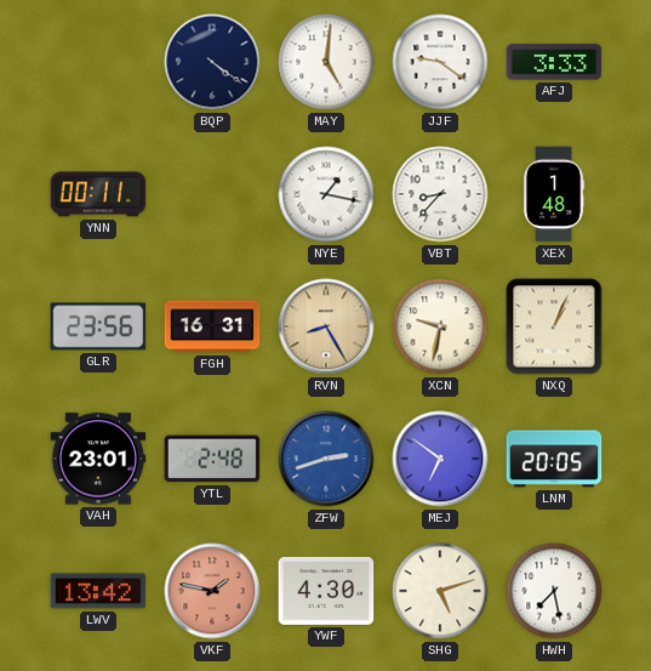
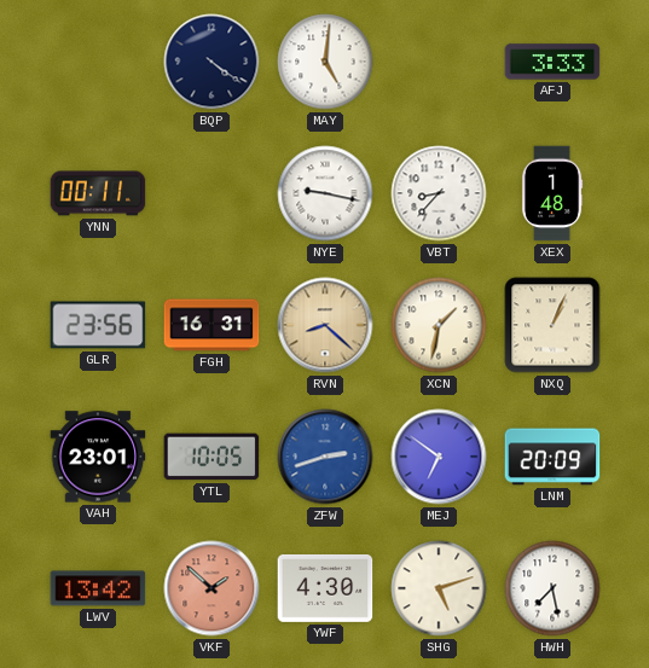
JJF: 9:21 -> none (440, 62)
NYE: 1:17 -> 9:17 (325, 193)
RVN: 8:25 -> 8:22 (325, 325)
XCN: 9:32 -> 1:32 (439, 325)
YTL: 2:48 -> 10:05 (211, 457)
LNM: 20:05 -> 20:09 (552, 457)
VKF: 1:47 -> 1:52 (211, 588)
